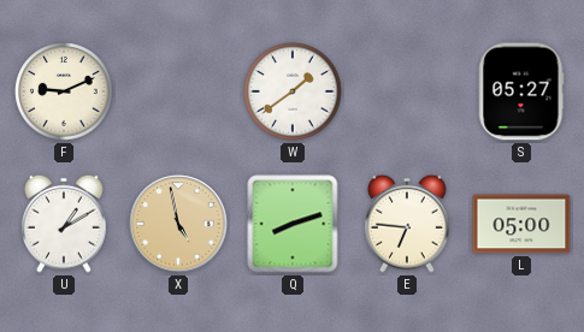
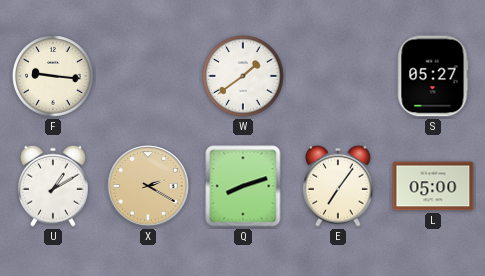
F: 9:11 -> 9:16 (53, 76)
X: 4:58 -> 2:20 (148, 186)
E: 6:46 -> 7:06 (339, 186)
